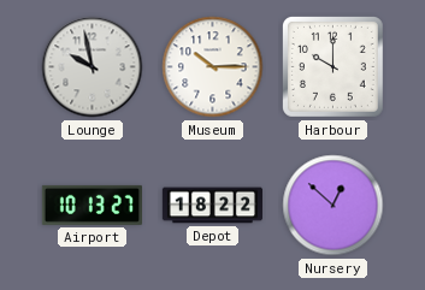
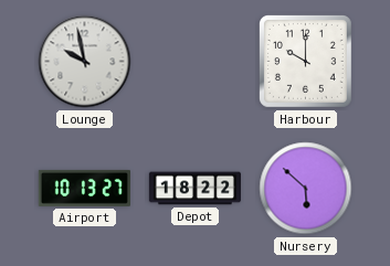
Museum: 10:15 -> none (213, 67)
Nursery: 12:52 -> 5:52 (306, 189)
